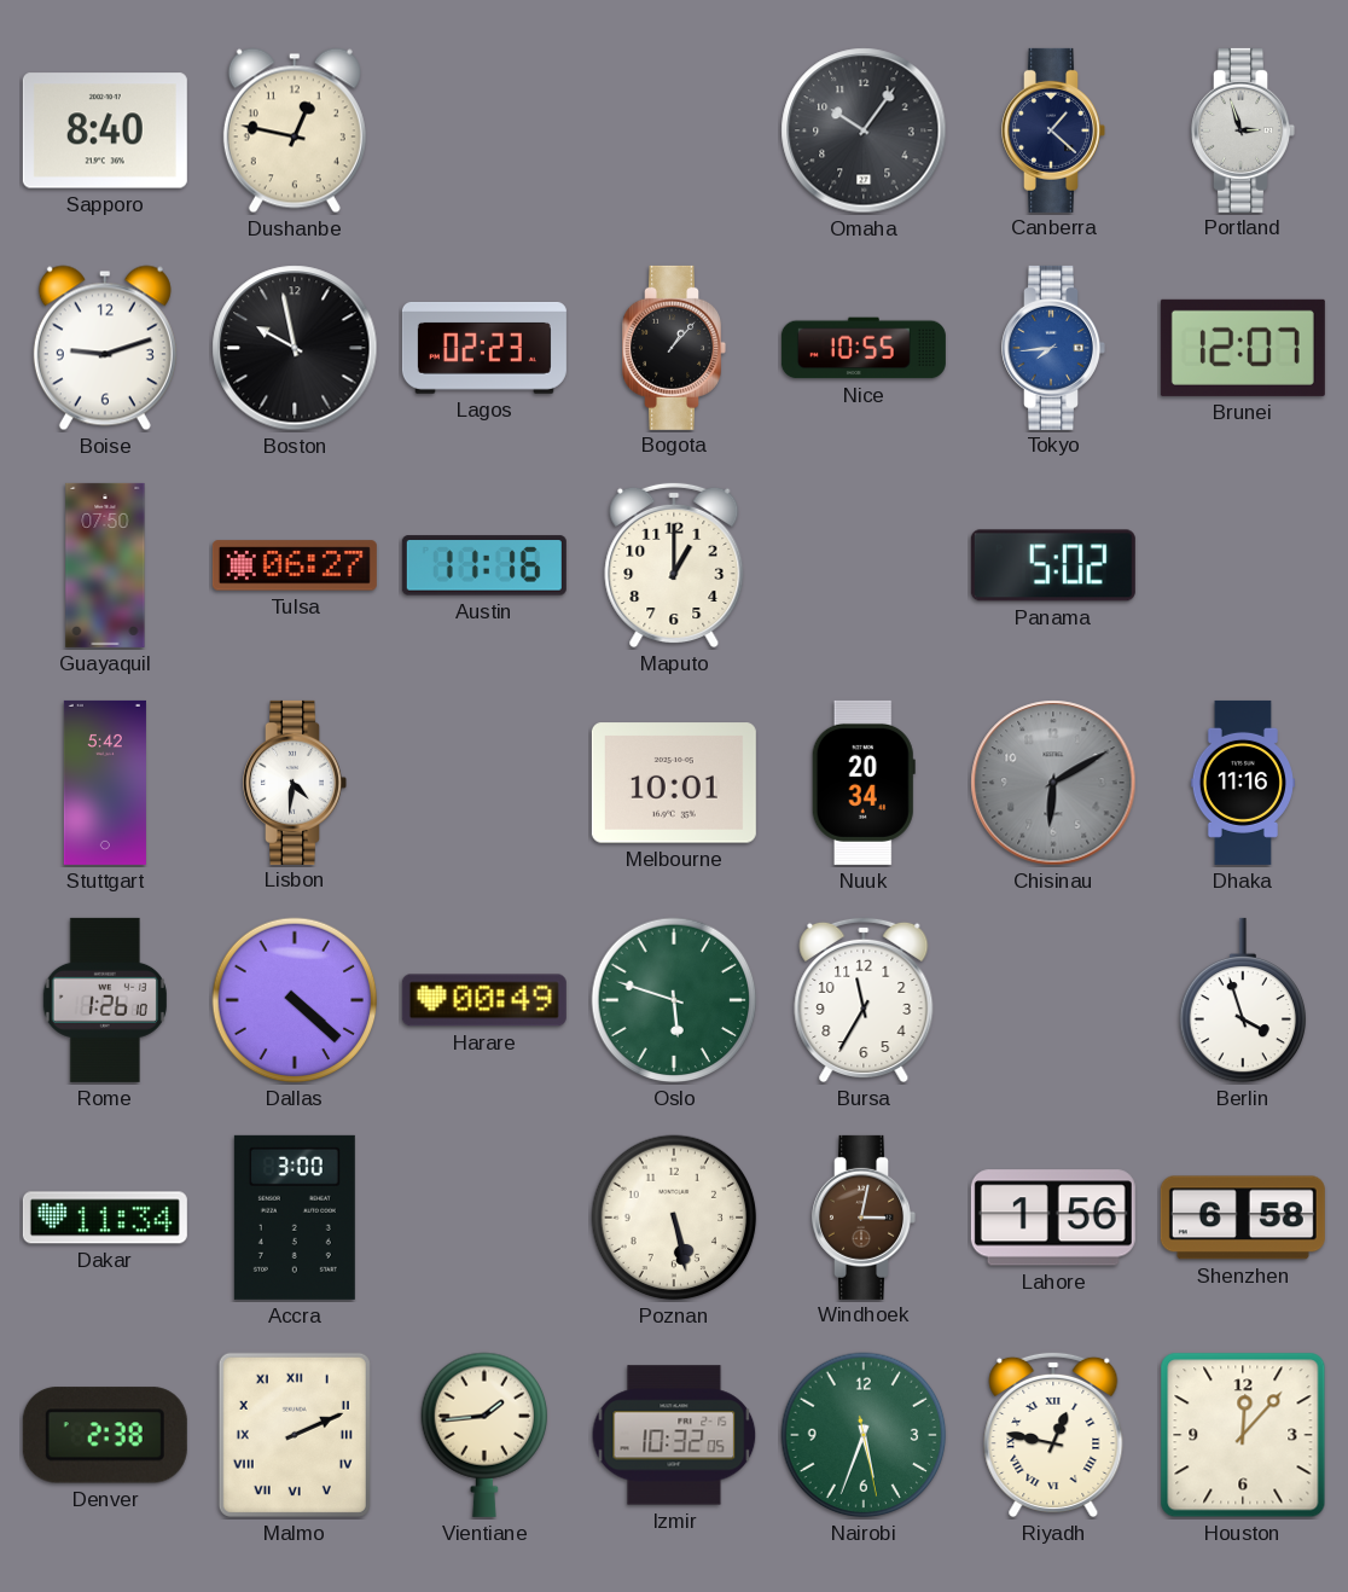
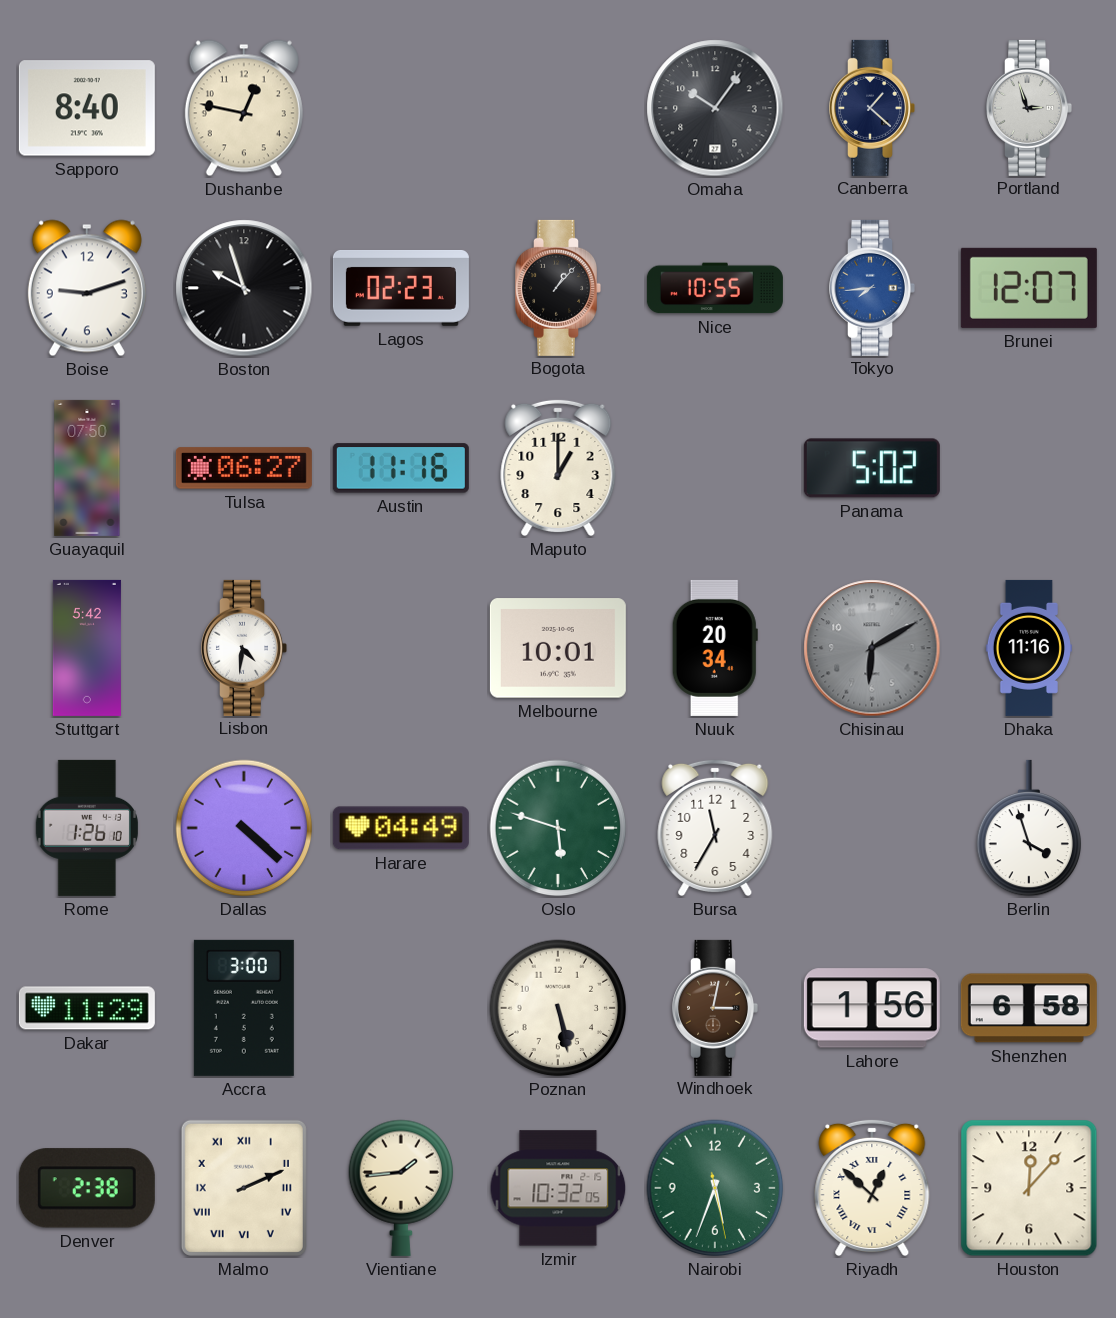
Boston: 9:58 -> 9:57 (244, 288)
Harare: 00:49 -> 04:49 (401, 828)
Dakar: 11:34 -> 11:29 (87, 1008)
Riyadh: 12:47 -> 12:52 (872, 1188)
